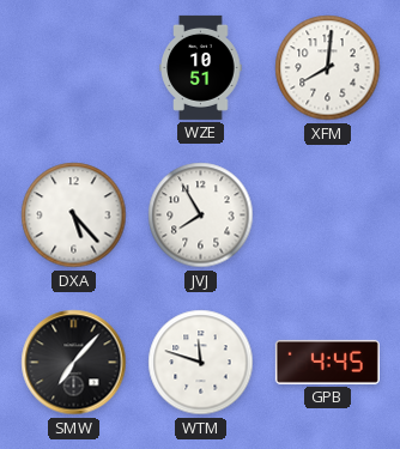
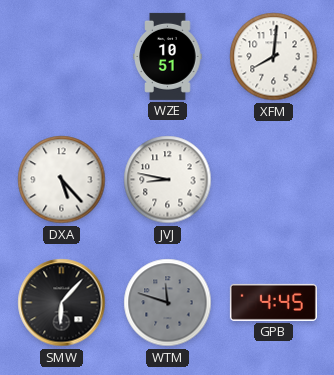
JVJ: 7:55 -> 8:47 (168, 180)
SMW: 7:07 -> 6:07 (62, 303)
WTM dial: white -> grey (168, 303)
